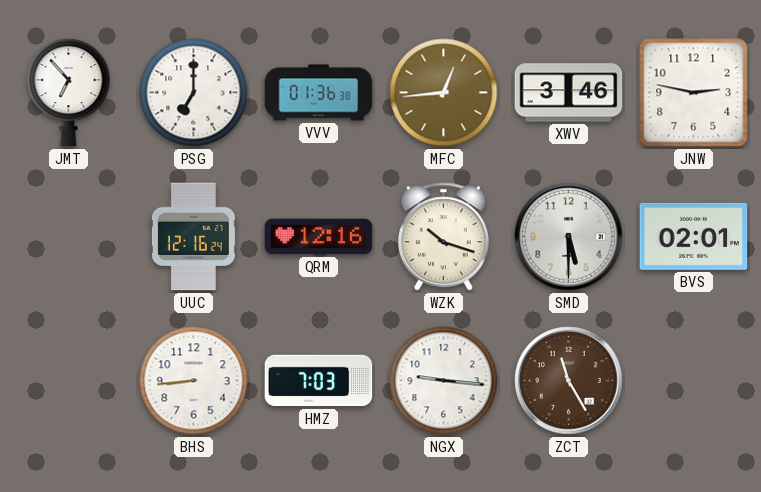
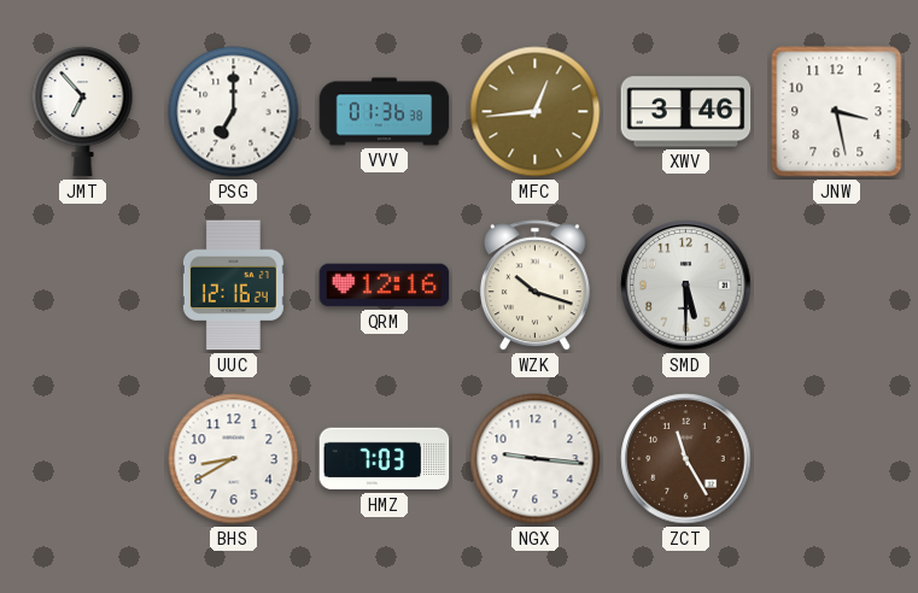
JNW: 2:47 -> 3:28 (837, 112)
BVS: 02:01 -> none (694, 236)
BHS: 8:44 -> 8:40 (234, 459)
